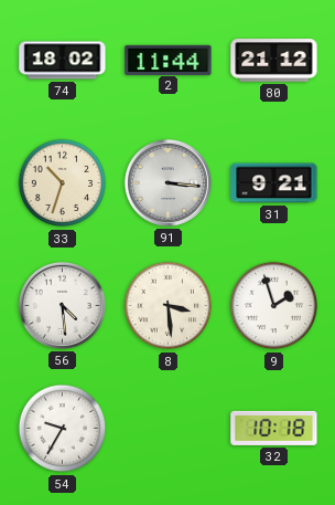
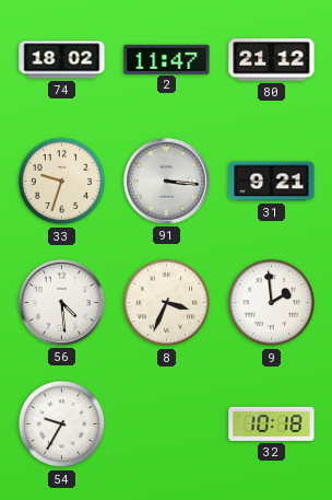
2: 11:44 -> 11:47 (167, 59)
33: 10:33 -> 9:33 (62, 182)
8: 3:29 -> 3:34 (167, 303)
9: 1:57 -> 1:59 (272, 303)
